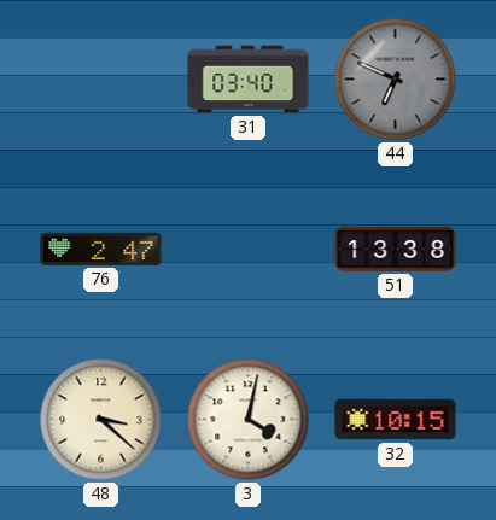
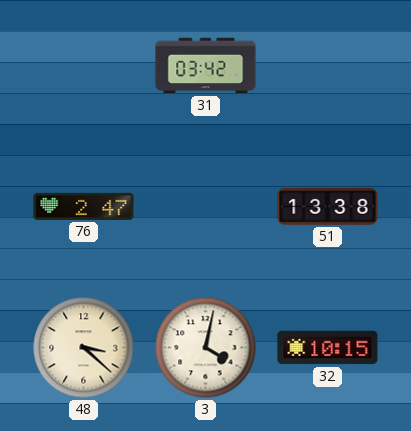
31: 03:40 -> 03:42 (206, 66)
44: 6:49 -> none (396, 80)
